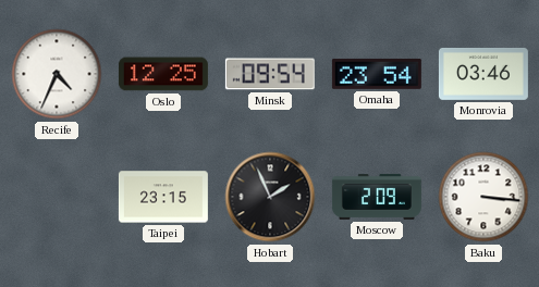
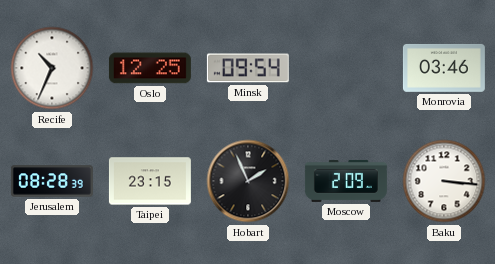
Recife: 4:34 -> 10:34 (52, 68)
Omaha: 23:54 -> none (377, 74)
Jerusalem: none -> 08:28 (52, 181)
